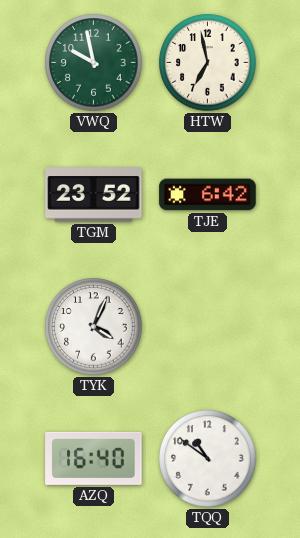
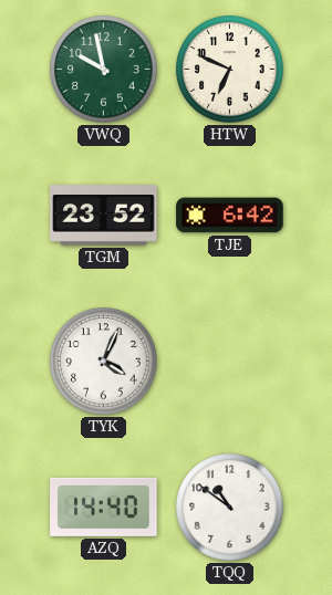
HTW: 6:58 -> 6:49 (230, 70)
AZQ: 16:40 -> 14:40 (104, 507)
